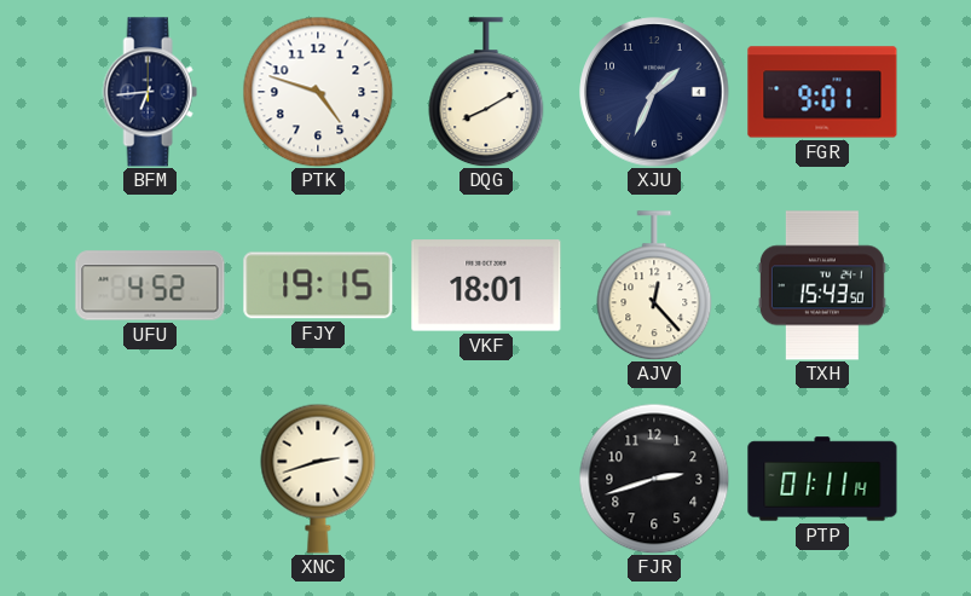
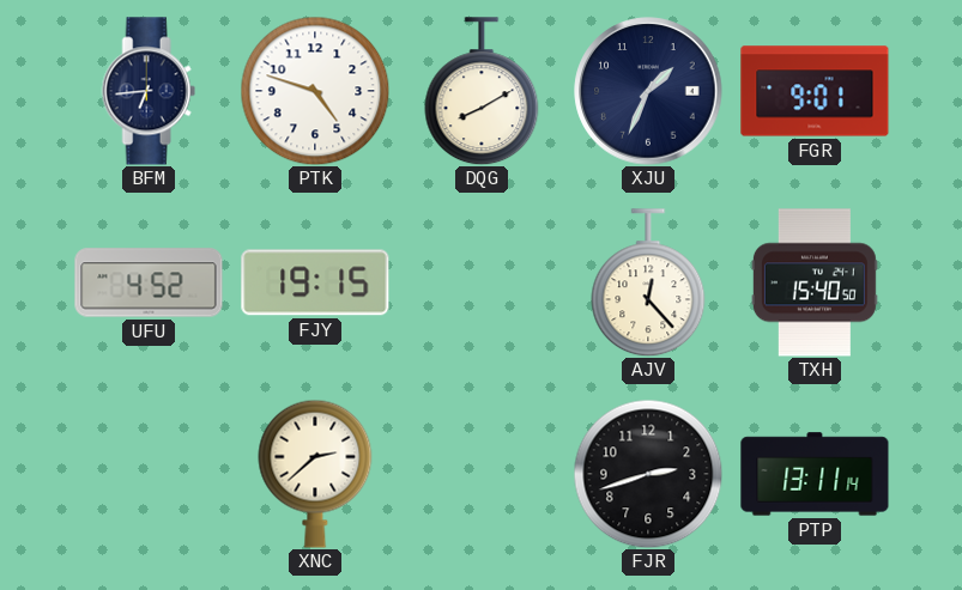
VKF: 18:01 -> none (486, 285)
TXH: 15:43 -> 15:40 (815, 282)
XNC: 2:42 -> 2:38 (315, 474)
PTP: 01:11 -> 13:11 (815, 474)
